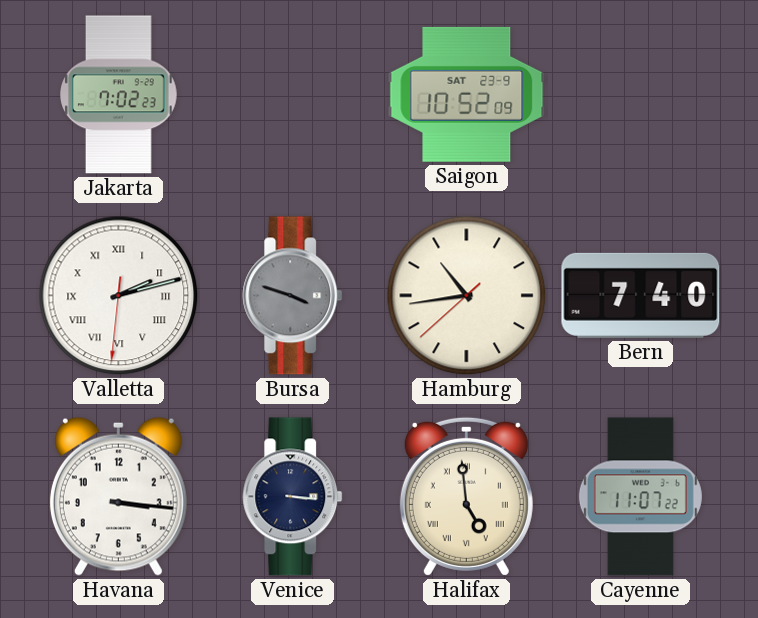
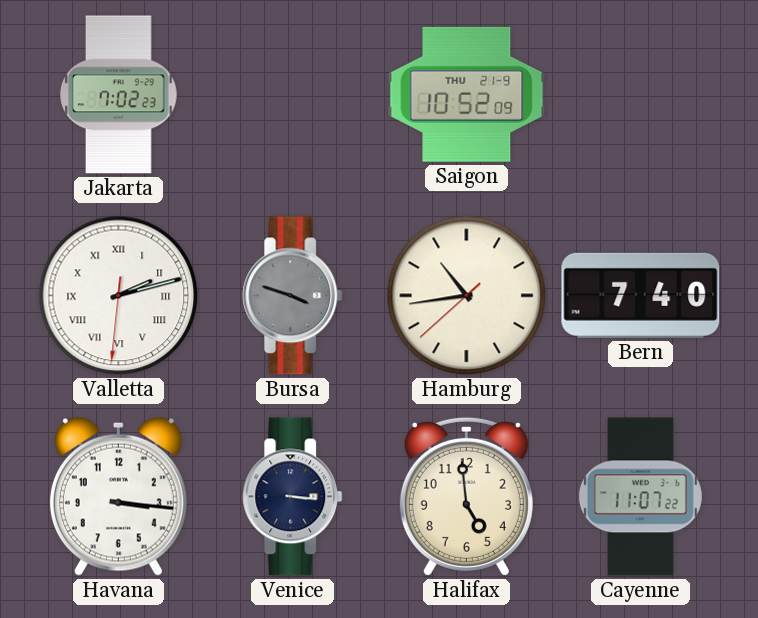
Saigon date: SAT 23-9 -> THU 21-9 (467, 94)
Halifax numerals: Roman -> Arabic (466, 496)
